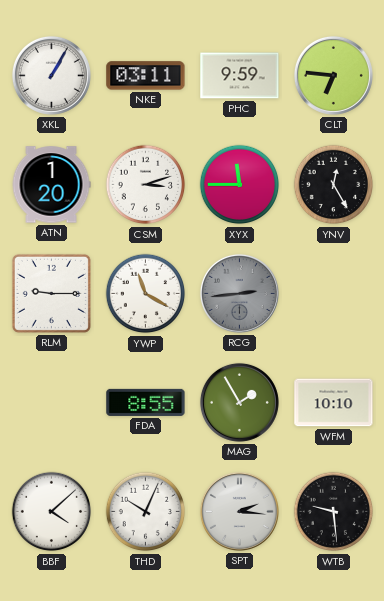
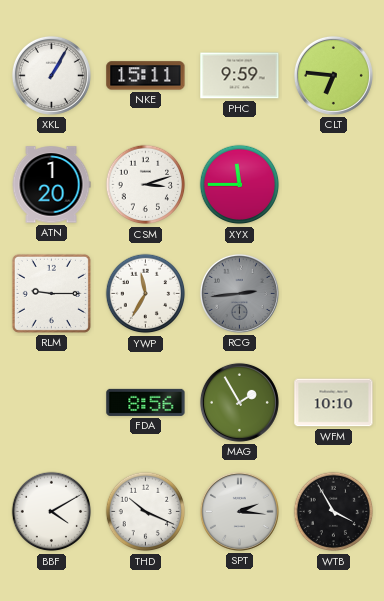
NKE: 03:11 -> 15:11 (146, 76)
YNV: 12:25 -> none (334, 185)
YWP: 11:20 -> 11:35 (146, 294)
FDA: 8:55 -> 8:56 (146, 402)
BBF: 4:08 -> 4:10 (52, 512)
THD: 10:04 -> 10:19 (146, 512)
WTB: 9:29 -> 3:55 (334, 512)
